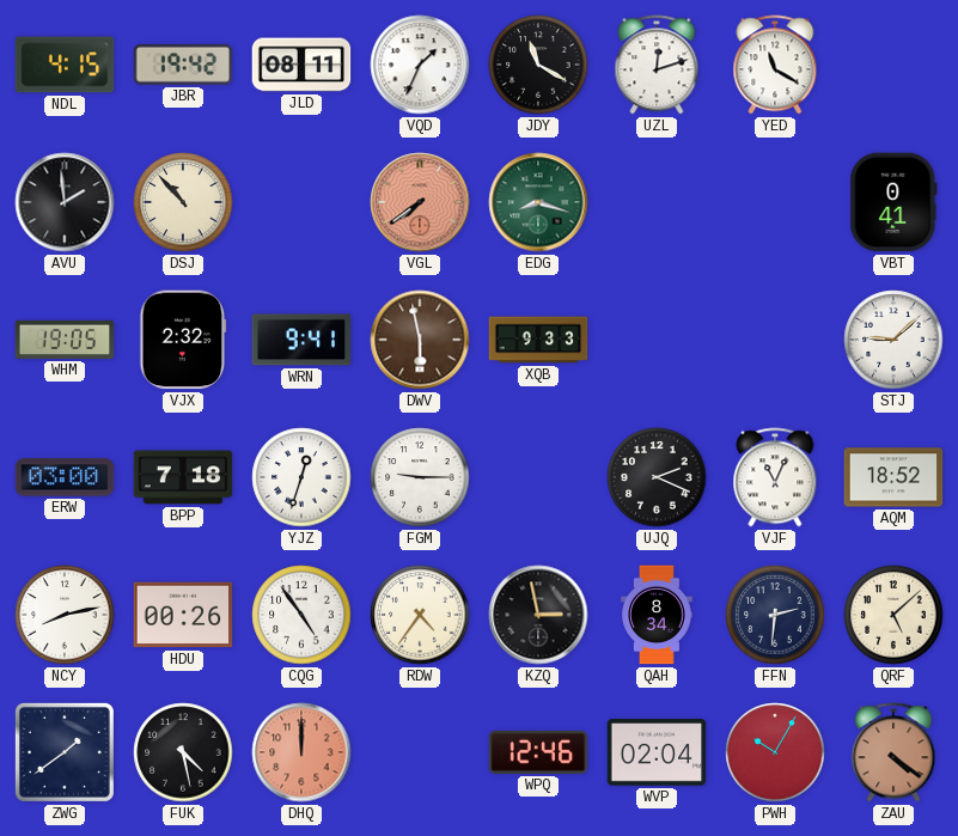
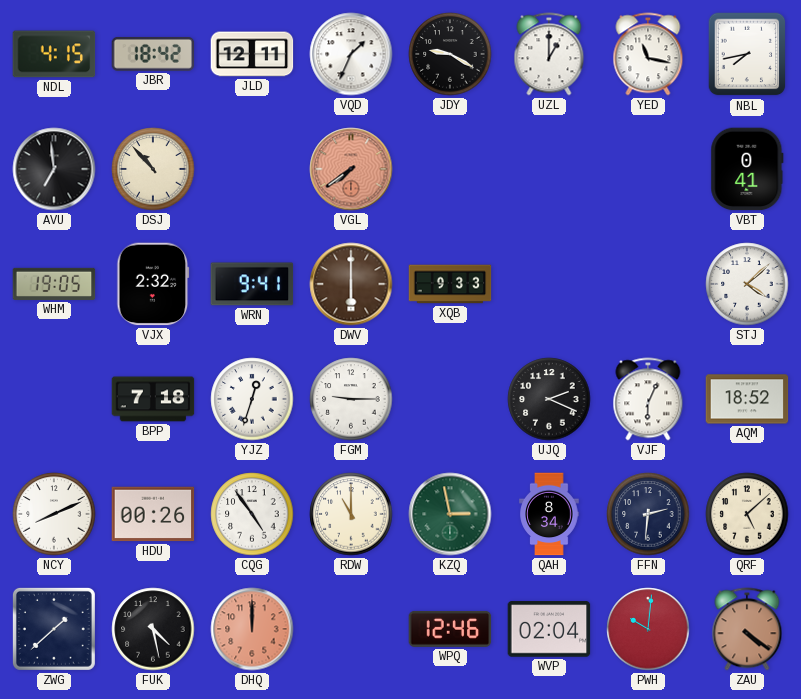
JBR: 19:42 -> 18:42 (153, 54)
JLD: 08:11 -> 12:11 (252, 54)
JDY: 11:20 -> 9:20 (450, 54)
UZL: 12:12 -> 1:00 (549, 54)
YED: 11:20 -> 11:17 (648, 54)
NBL: none -> 7:43 (747, 54)
AVU: 1:59 -> 6:59 (54, 169)
EDG: 8:18 -> none (538, 202)
DWV: 5:58 -> 6:00 (351, 284)
STJ: 9:08 -> 4:08 (747, 284)
ERW: 03:00 -> none (65, 477)
VJF: 11:04 -> 6:04 (648, 399)
NCY: 8:13 -> 8:11 (54, 514)
RDW: 4:36 -> 11:00 (351, 514)
KZQ dial: black -> green (450, 514)
ZWG: 1:39 -> 1:38 (54, 629)
PWH: 10:05 -> 10:01 (648, 629)
